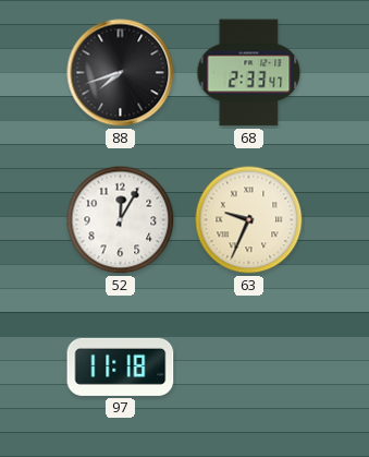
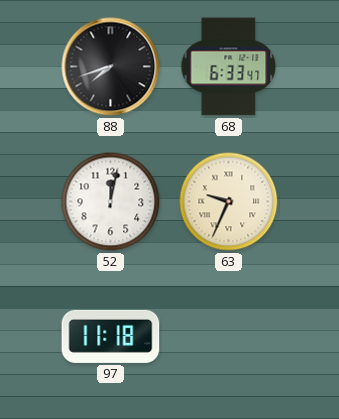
68: 2:33 -> 6:33 (229, 67)
52: 12:05 -> 12:02 (111, 202)
